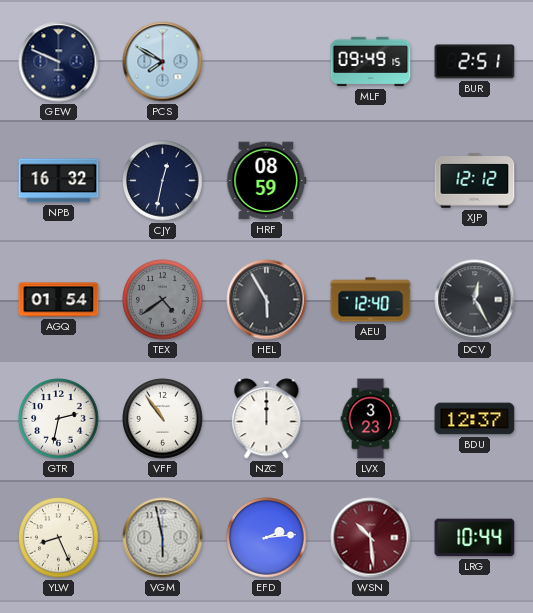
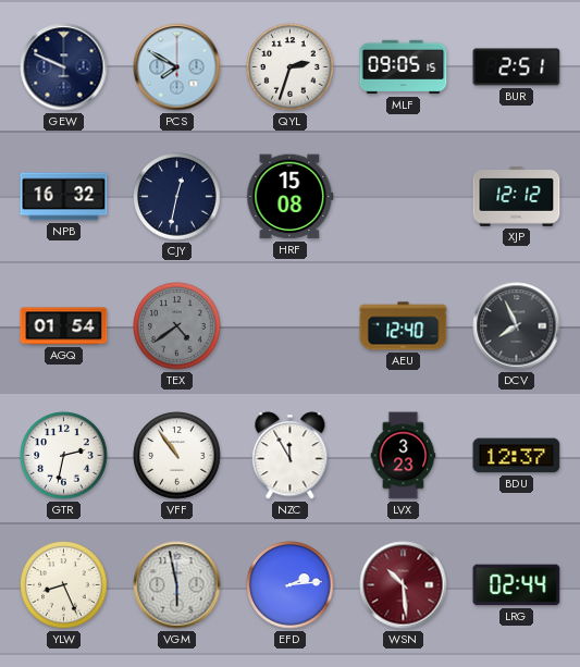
QYL: none -> 2:33 (291, 67)
MLF: 09:49 -> 09:05 (404, 67)
HRF: 08:59 -> 15:08 (291, 197)
HEL: 5:55 -> none (267, 300)
DCV: 12:25 -> 7:56 (517, 326)
NZC: 12:00 -> 11:55 (291, 456)
LRG: 10:44 -> 02:44 (517, 585)
